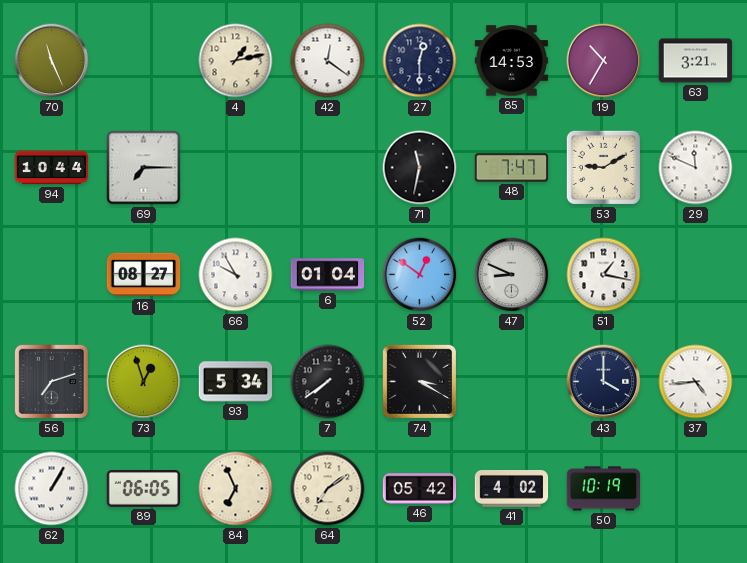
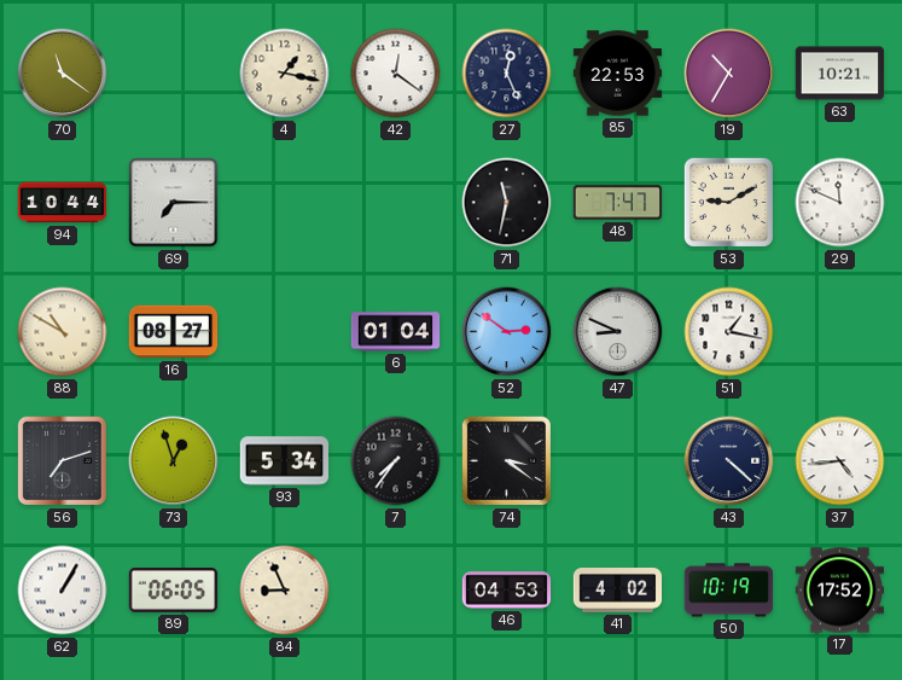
70: 11:26 -> 11:21 (63, 74)
4: 1:13 -> 1:17 (285, 74)
27: 12:30 -> 12:26 (507, 74)
85: 14:53 -> 22:53 (618, 74)
63: 3:21 -> 10:21 (840, 74)
88: none -> 10:50 (63, 332)
66: 9:55 -> none (236, 275)
52: 12:51 -> 2:51 (507, 332)
7: 7:39 -> 7:36 (396, 461)
74: 3:20 -> 3:21 (506, 460)
43: 4:00 -> 4:22 (729, 461)
84: 6:56 -> 8:56 (285, 591)
64: 7:09 -> none (328, 489)
46: 05:42 -> 04:53 (507, 591)
17: none -> 17:52 (840, 591)
